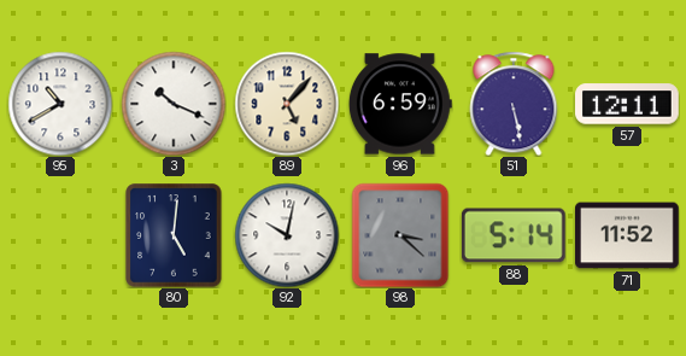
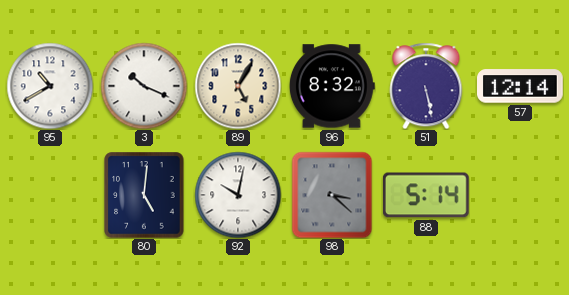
89: 5:07 -> 5:05 (238, 86)
96: 6:59 -> 8:32 (332, 86)
57: 12:11 -> 12:14 (521, 86)
71: 11:52 -> none (628, 235)
